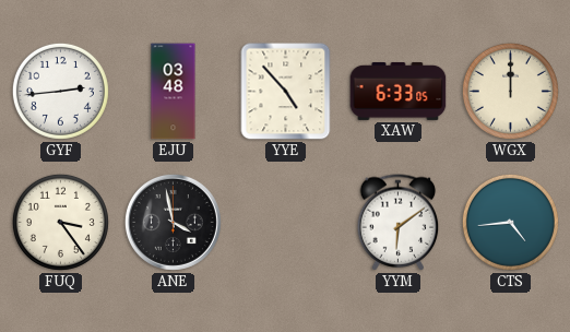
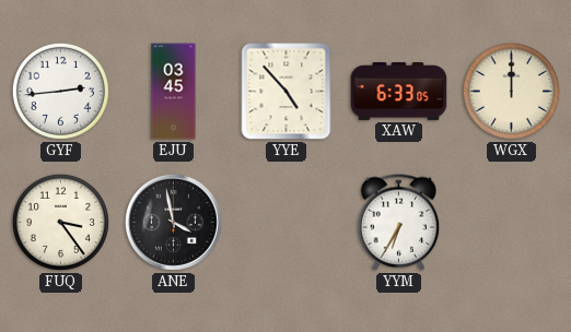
EJU: 03:48 -> 03:45 (174, 92)
YYM: 6:09 -> 6:35 (399, 223)
CTS: 4:44 -> none (510, 222)
